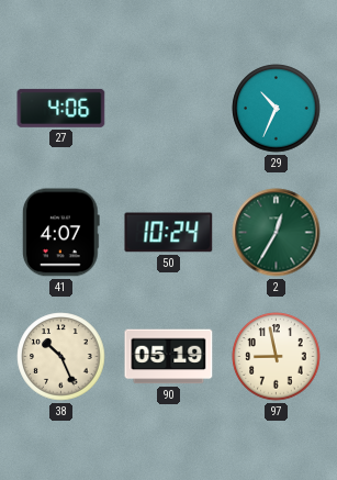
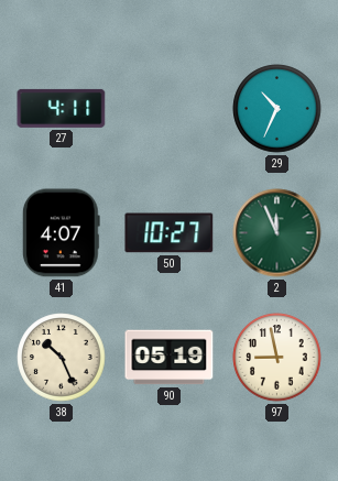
27: 4:06 -> 4:11 (62, 108)
50: 10:24 -> 10:27 (170, 233)
2: 12:35 -> 11:56 (277, 233)
